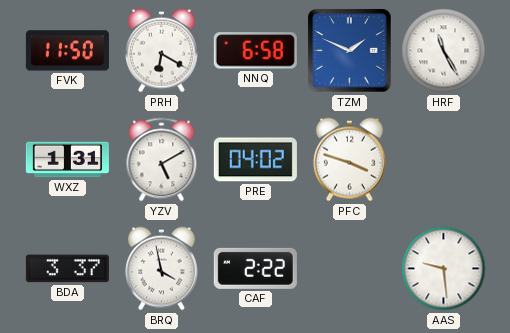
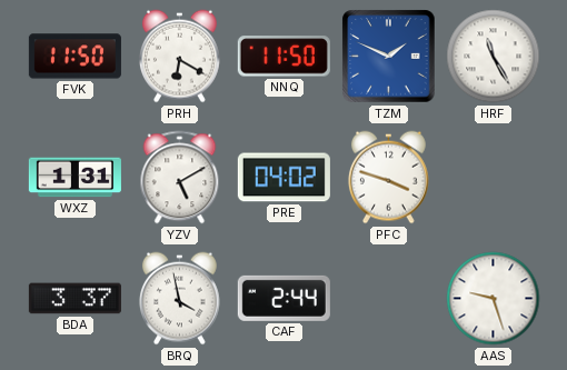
NNQ: 6:58 -> 11:50 (283, 57)
CAF: 2:22 -> 2:44 (283, 298)
AAS: 9:29 -> 9:27 (494, 299)
